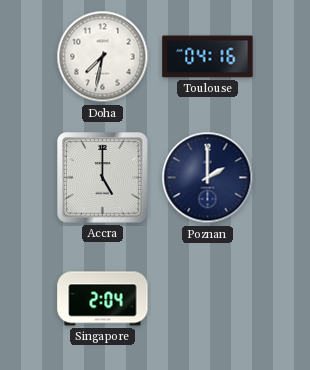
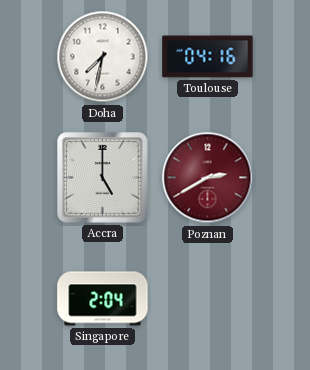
Poznan: 2:00 -> 2:40 (208, 178)
Poznan dial: navy -> burgundy (208, 178)
